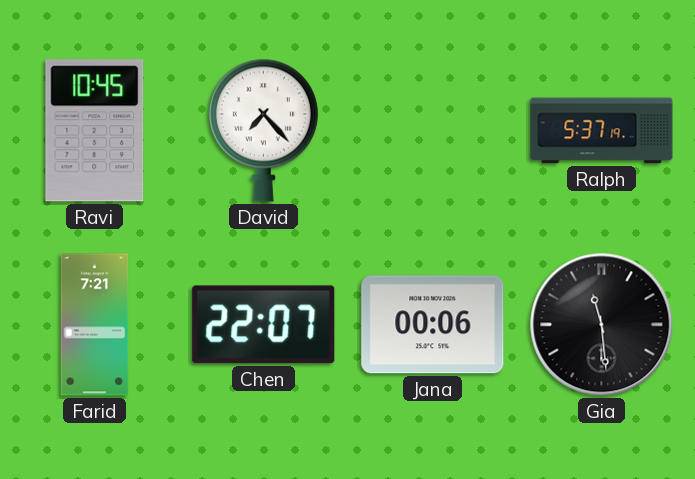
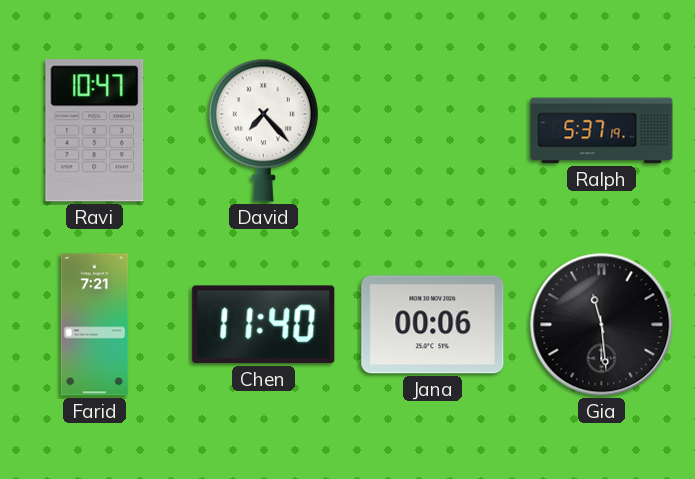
Ravi: 10:45 -> 10:47 (95, 131)
Chen: 22:07 -> 11:40 (264, 325)
